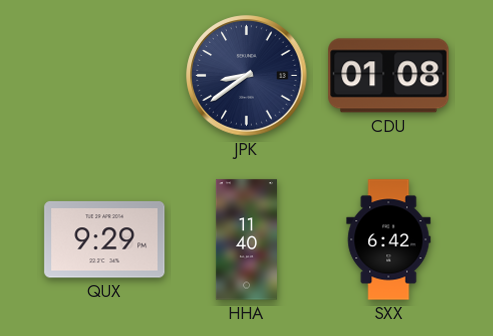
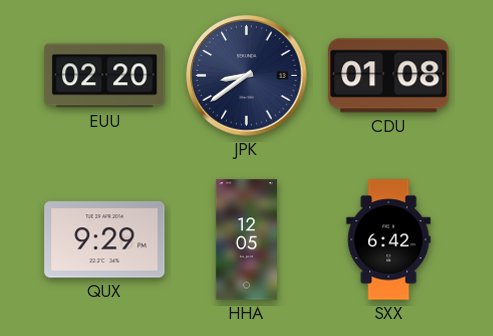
EUU: none -> 02:20 (105, 76)
HHA: 11:40 -> 12:05 (246, 240)
